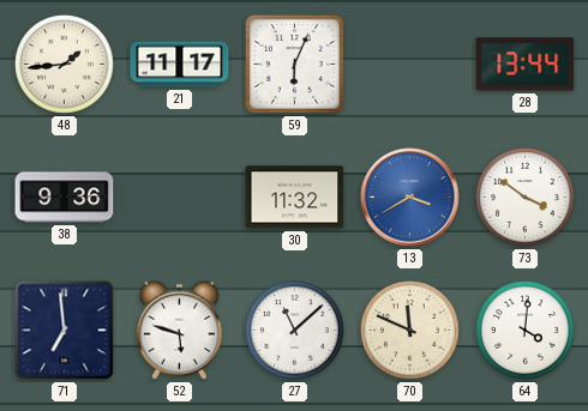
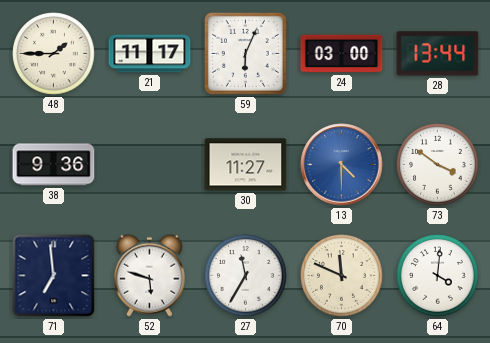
48: 1:44 -> 1:45 (54, 54)
24: none -> 03:00 (342, 54)
30: 11:32 -> 11:27 (246, 165)
13: 3:40 -> 4:30 (342, 165)
27: 11:08 -> 11:35 (246, 276)
